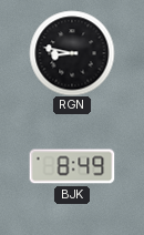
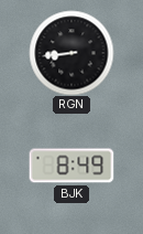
RGN: 8:47 -> 8:44 (71, 53)
